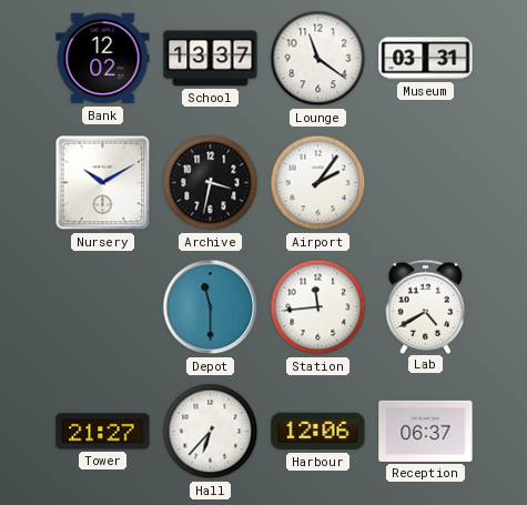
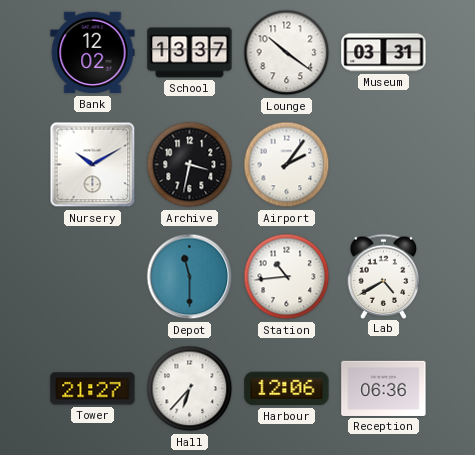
Lounge: 11:21 -> 10:21 (287, 53)
Station: 11:44 -> 10:44 (287, 277)
Reception: 06:37 -> 06:36 (384, 388)
